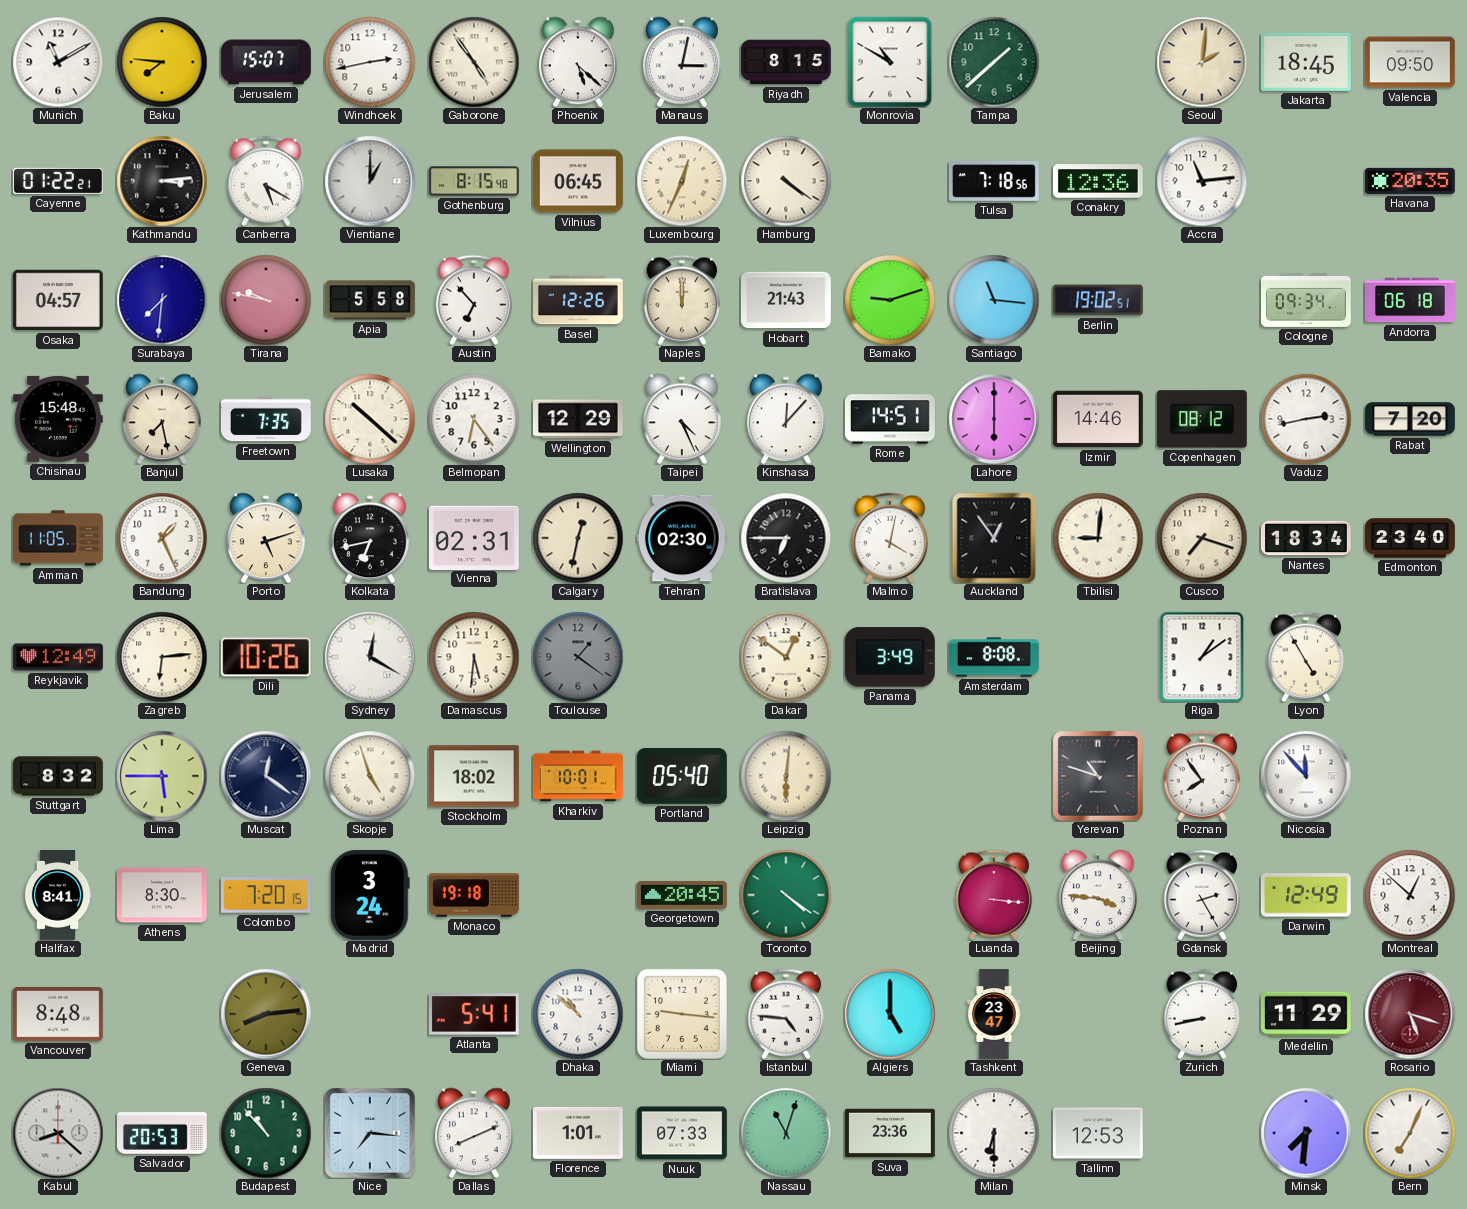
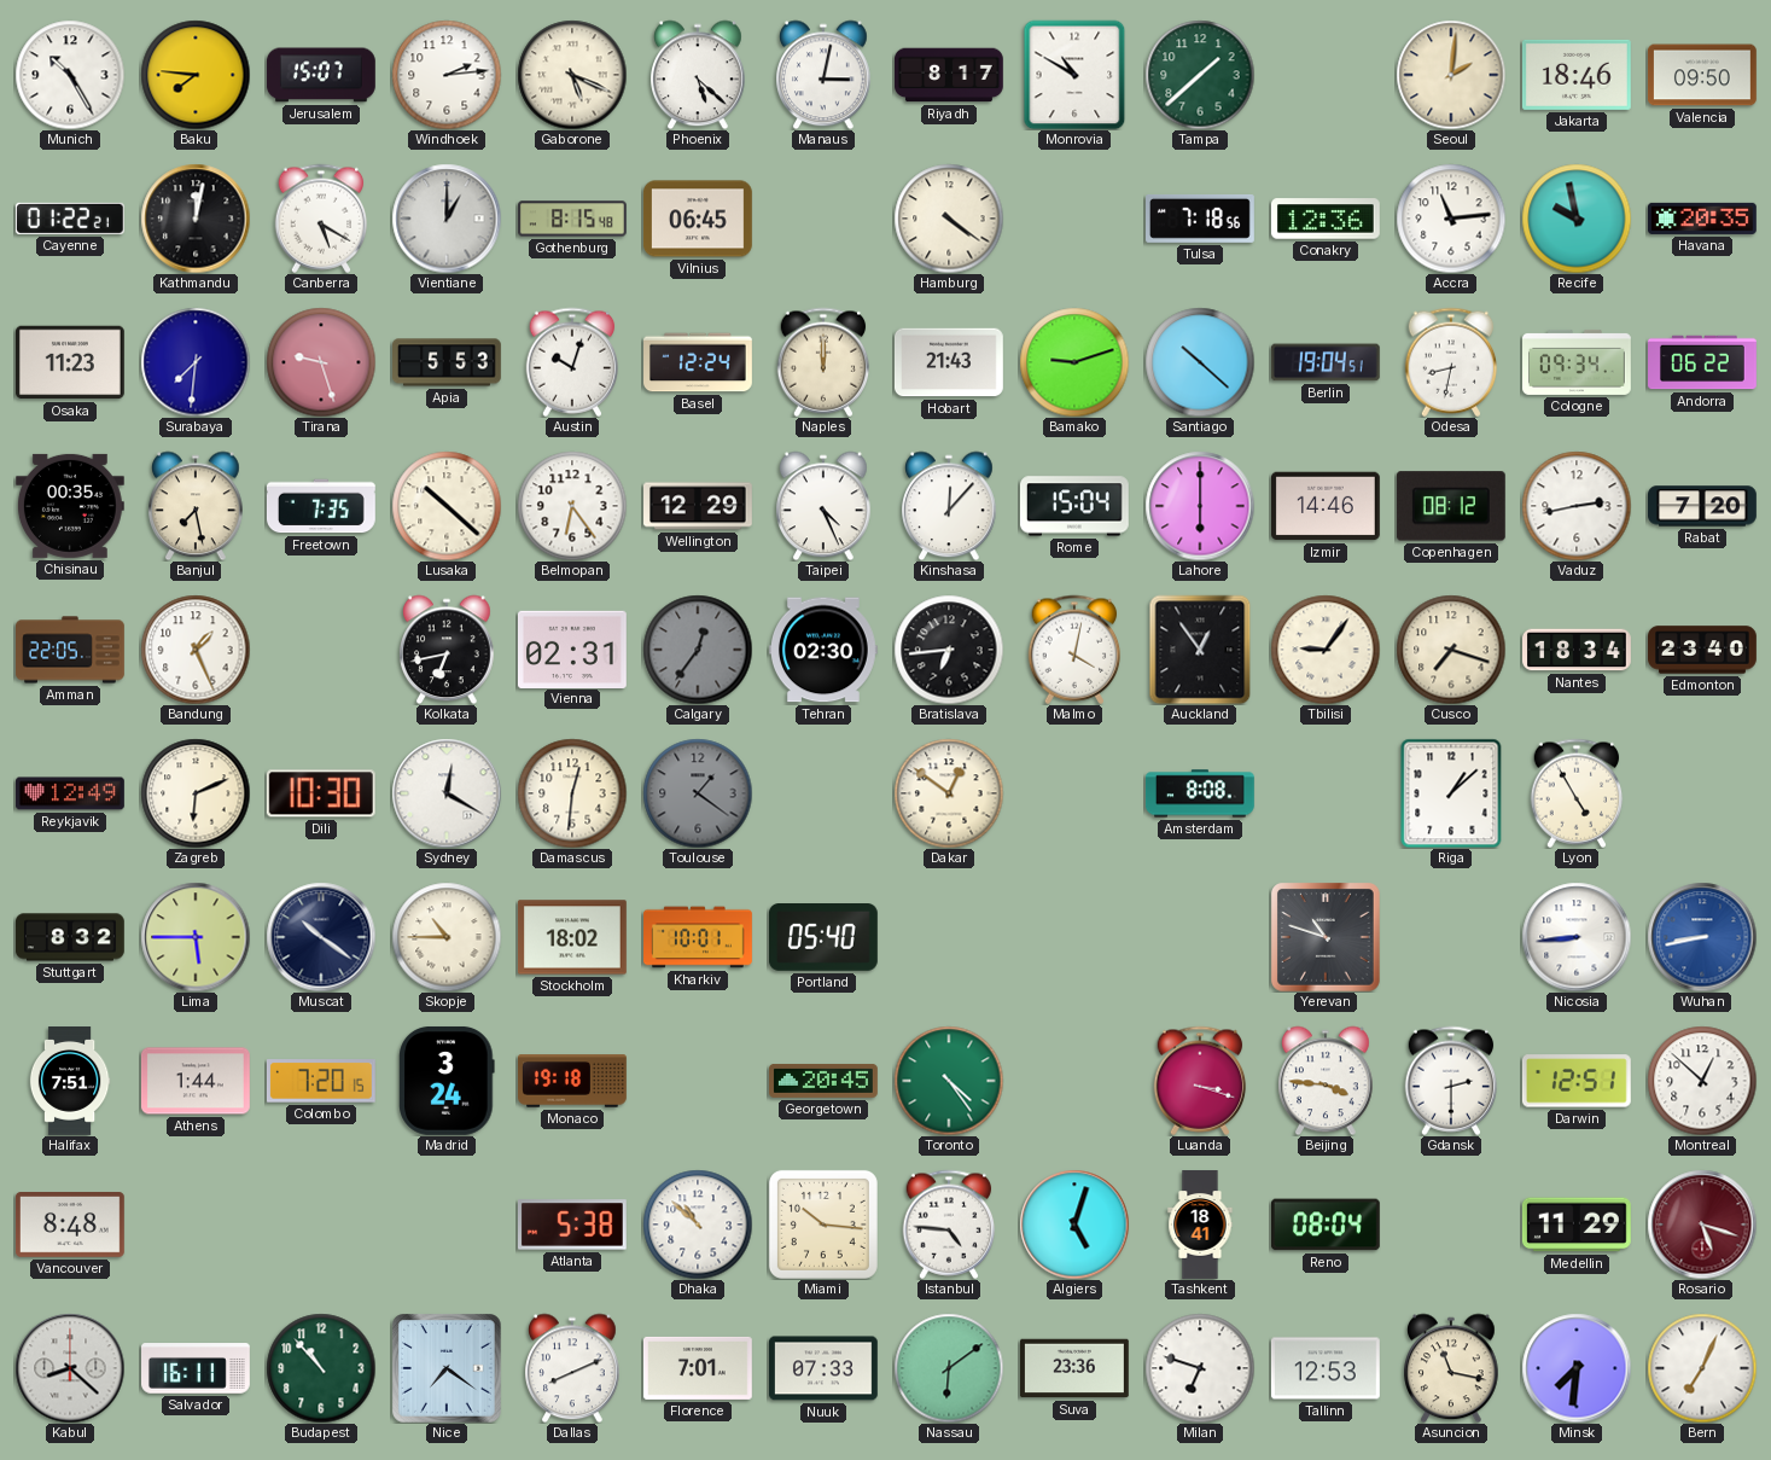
Munich: 11:10 -> 10:25 (70, 75)
Windhoek: 2:43 -> 2:14 (447, 75)
Gaborone: 4:54 -> 5:19 (572, 75)
Riyadh: 8:15 -> 8:17 (950, 75)
Jakarta: 18:45 -> 18:46 (1577, 75)
Kathmandu: 3:14 -> 12:02 (196, 219)
Luxembourg: 12:34 -> none (682, 181)
Recife: none -> 9:58 (1577, 219)
Osaka: 04:57 -> 11:23 (70, 362)
Tirana: 9:47 -> 9:27 (321, 362)
Apia: 5:58 -> 5:53 (448, 362)
Austin: 6:53 -> 10:03 (572, 362)
Basel: 12:26 -> 12:24 (699, 362)
Santiago: 11:16 -> 10:22 (1200, 362)
Berlin: 19:02 -> 19:04 (1326, 362)
Odesa: none -> 8:32 (1451, 362)
Andorra: 06:18 -> 06:22 (1703, 362)
Chisinau: 15:48 -> 00:35 (70, 506)
Rome: 14:51 -> 15:04 (1074, 506)
Amman: 11:05 -> 22:05 (71, 650)
Porto: 5:12 -> none (267, 538)
Calgary: 12:32 -> 12:36 (698, 650)
Calgary dial: cream -> grey (698, 650)
Bratislava: 6:45 -> 6:44 (949, 650)
Tbilisi: 9:01 -> 9:06 (1326, 650)
Zagreb: 6:14 -> 6:11 (196, 793)
Dili: 10:26 -> 10:30 (321, 793)
Damascus: 5:31 -> 12:31 (572, 793)
Panama: 3:49 -> none (890, 657)
Riga: 1:09 -> 1:08 (1451, 793)
Muscat: 12:21 -> 10:21 (321, 937)
Skopje: 4:57 -> 10:45 (447, 937)
Leipzig: 6:01 -> none (786, 776)
Poznan: 7:54 -> none (1202, 776)
Nicosia: 11:53 -> 8:44 (1577, 937)
Wuhan: none -> 8:43 (1702, 937)
Halifax: 8:41 -> 7:51 (70, 1082)
Athens: 8:30 -> 1:44 (196, 1081)
Toronto: 4:21 -> 4:24 (949, 1081)
Luanda: 3:16 -> 3:18 (1200, 1081)
Gdansk: 2:25 -> 2:30 (1451, 1081)
Darwin: 12:49 -> 12:51 (1577, 1081)
Geneva: 8:14 -> none (266, 1014)
Atlanta: 5:41 -> 5:38 (572, 1225)
Miami: 9:16 -> 10:16 (823, 1225)
Algiers: 5:00 -> 5:03 (1074, 1225)
Tashkent: 23:47 -> 18:41 (1200, 1225)
Reno: none -> 08:04 (1326, 1225)
Zurich: 8:43 -> none (1202, 1014)
Salvador: 20:53 -> 16:11 (197, 1368)
Nice: 7:16 -> 7:21 (447, 1368)
Florence: 1:01 -> 7:01 (698, 1368)
Nassau: 11:03 -> 6:09 (949, 1368)
Milan: 6:30 -> 6:48 (1200, 1368)
Asuncion: none -> 11:17 (1452, 1368)
